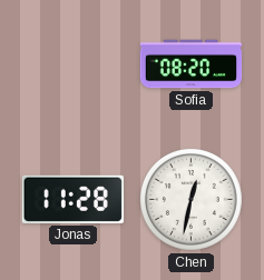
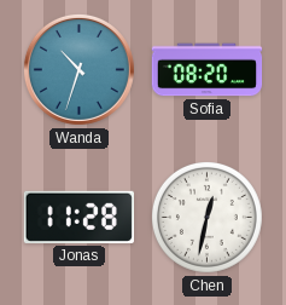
Wanda: none -> 10:33 (78, 69)
